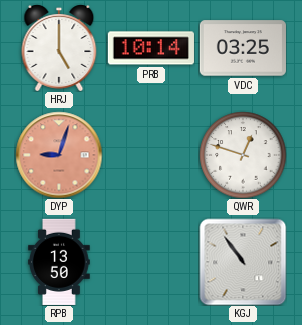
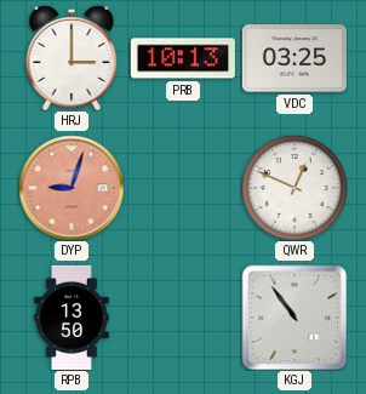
HRJ: 5:00 -> 3:00 (72, 58)
PRB: 10:14 -> 10:13 (183, 58)
QWR: 12:48 -> 12:49 (294, 188)
